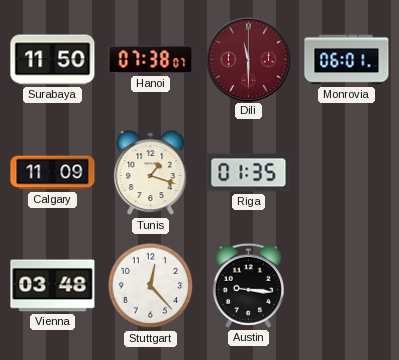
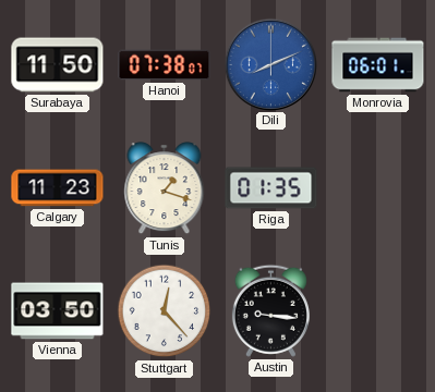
Dili: 11:30 -> 8:11 (270, 64)
Dili dial: burgundy -> blue (270, 64)
Calgary: 11:09 -> 11:23 (58, 188)
Vienna: 03:48 -> 03:50 (58, 311)
